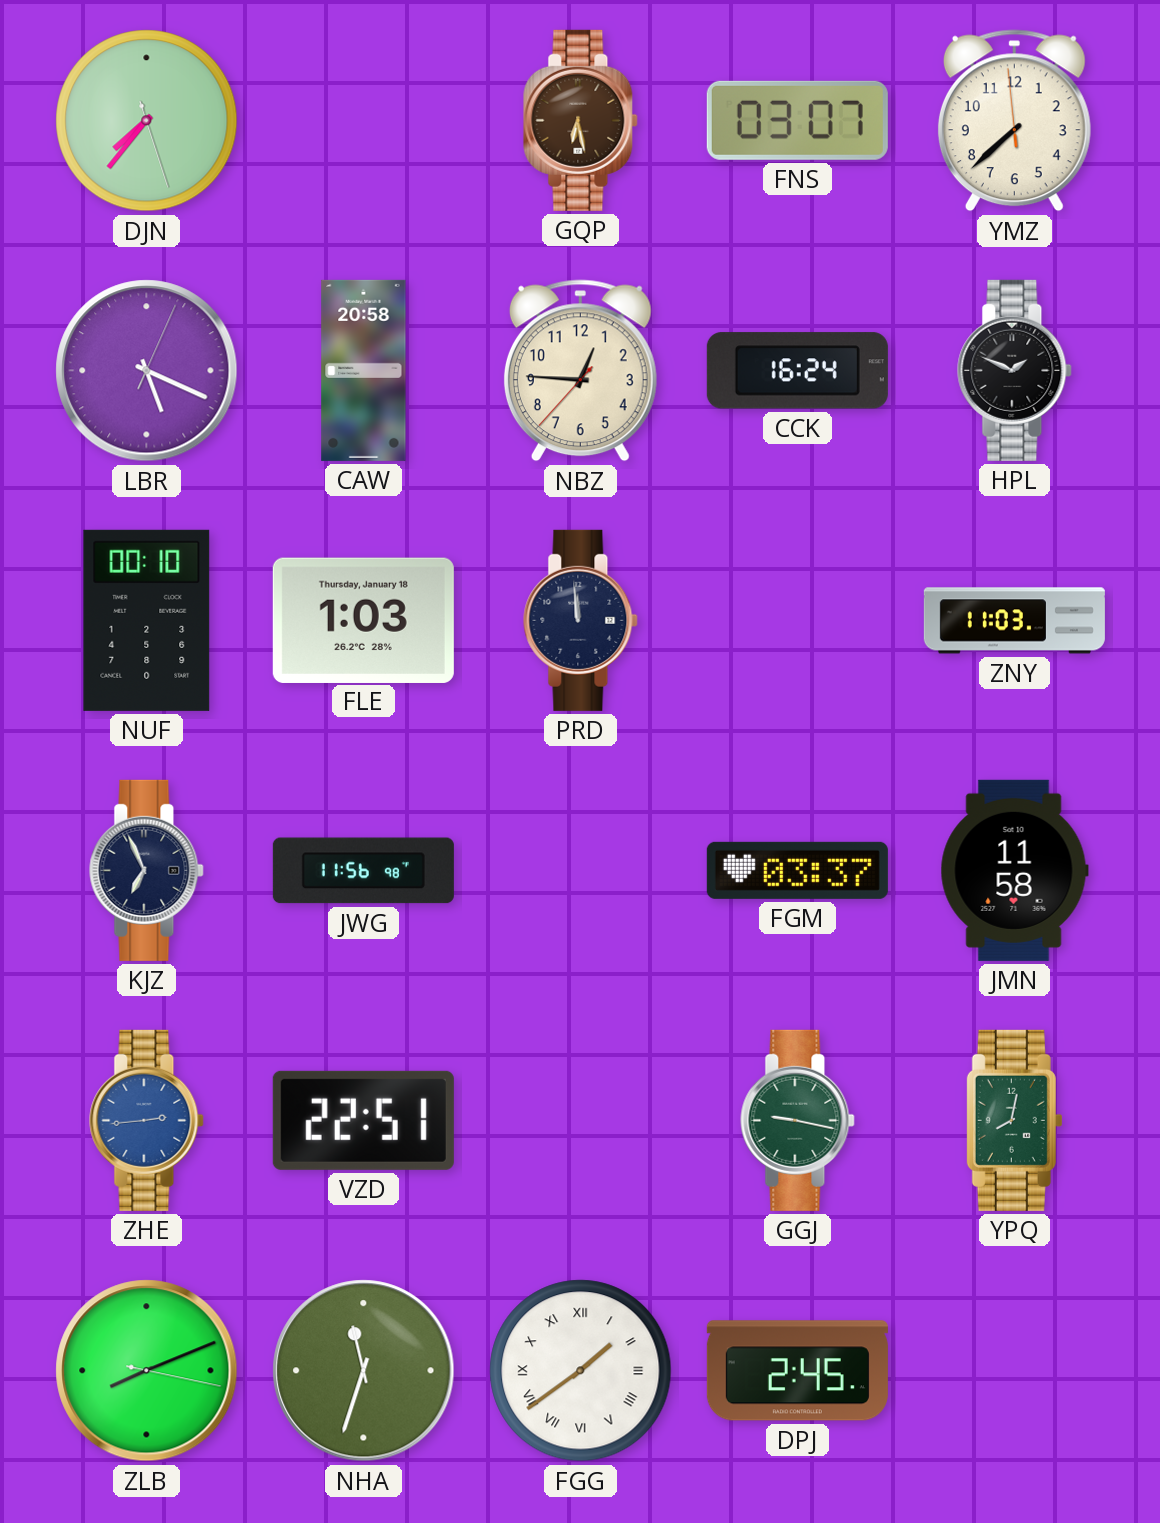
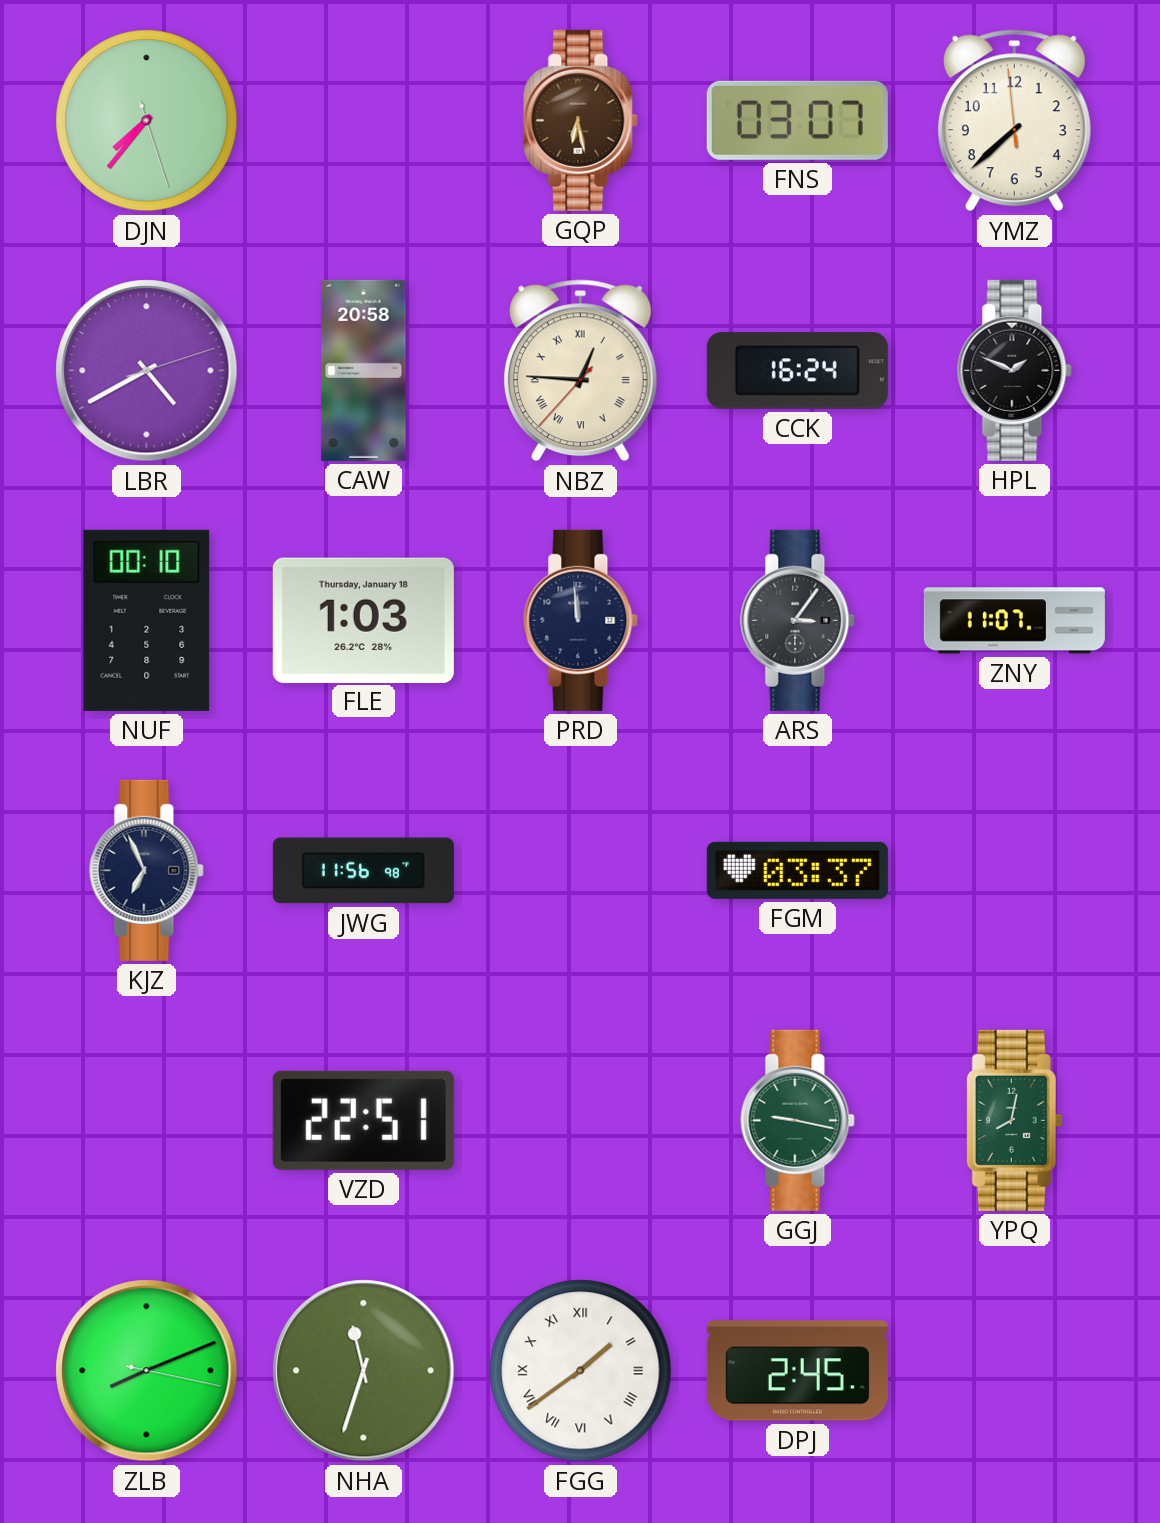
LBR: 5:19 -> 4:40 (147, 371)
NBZ numerals: Arabic -> Roman (580, 371)
ARS: none -> 3:06 (798, 620)
ZNY: 11:03 -> 11:07 (1014, 621)
JMN: 11:58 -> none (1014, 870)
ZHE: 2:44 -> none (147, 1120)
